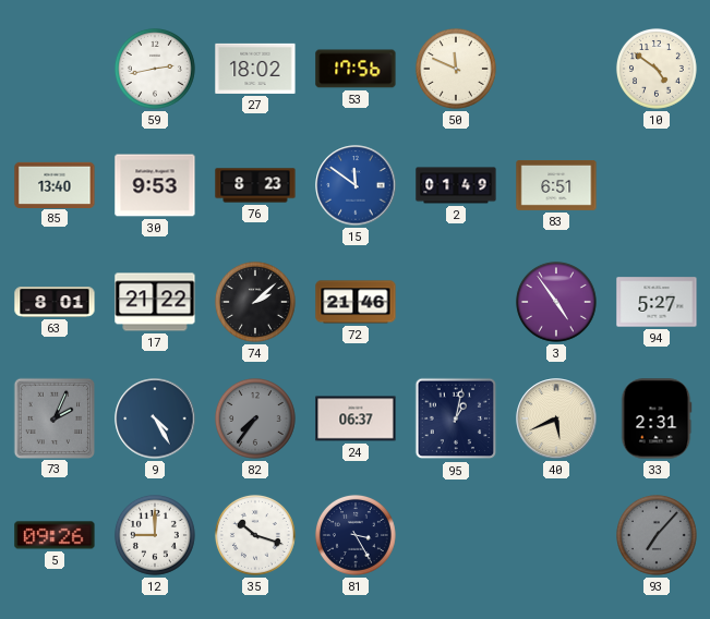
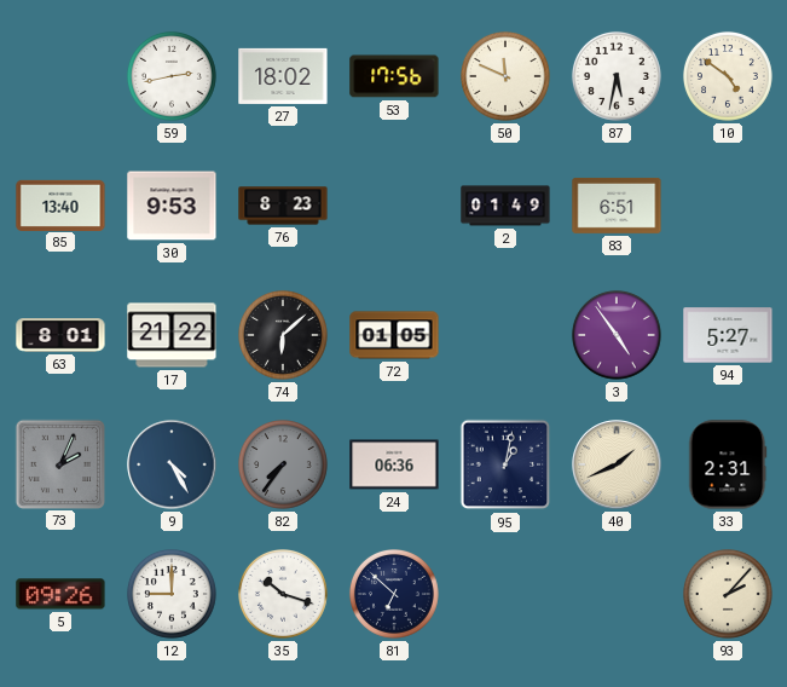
87: none -> 5:32 (617, 76)
15: 11:51 -> none (356, 185)
74: 2:08 -> 6:08 (283, 335)
72: 21:46 -> 01:05 (394, 335)
24: 06:37 -> 06:36 (394, 464)
40: 5:41 -> 1:41 (617, 464)
81: 3:25 -> 6:52 (394, 594)
93: 7:07 -> 2:07 (728, 594)
93 dial: grey -> cream (728, 594)
